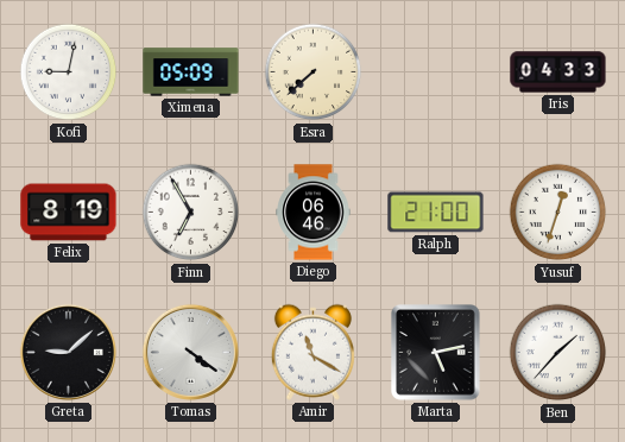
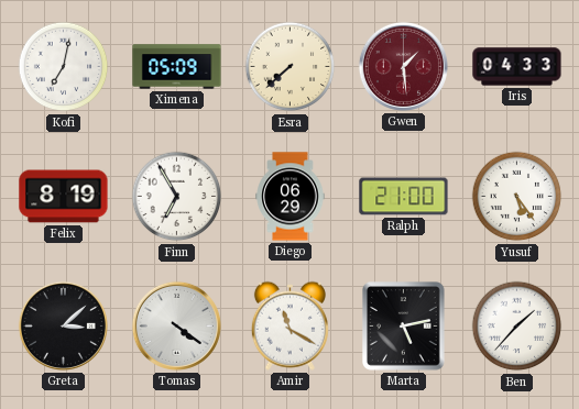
Kofi: 9:02 -> 7:02 (64, 67)
Gwen: none -> 1:29 (403, 66)
Diego: 06:46 -> 06:29 (291, 197)
Yusuf: 12:33 -> 5:24 (517, 197)
Greta: 9:08 -> 3:08 (63, 325)
